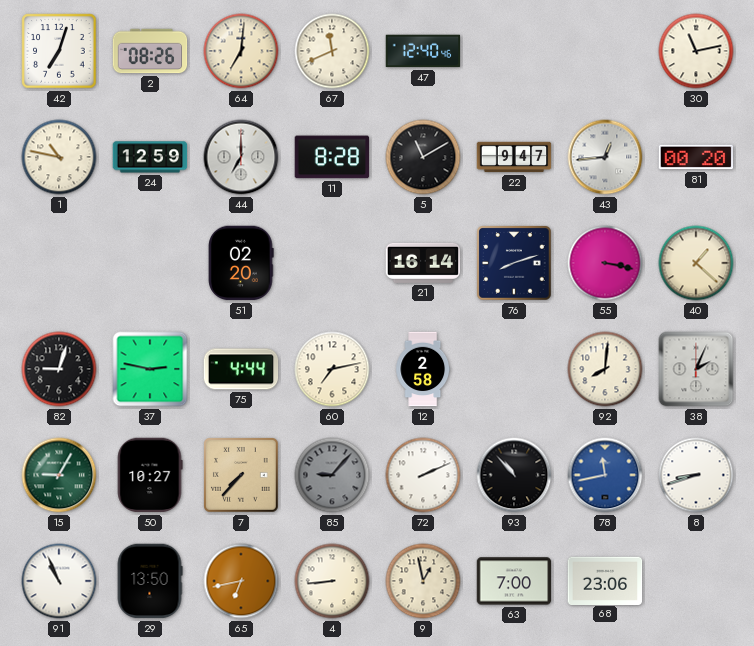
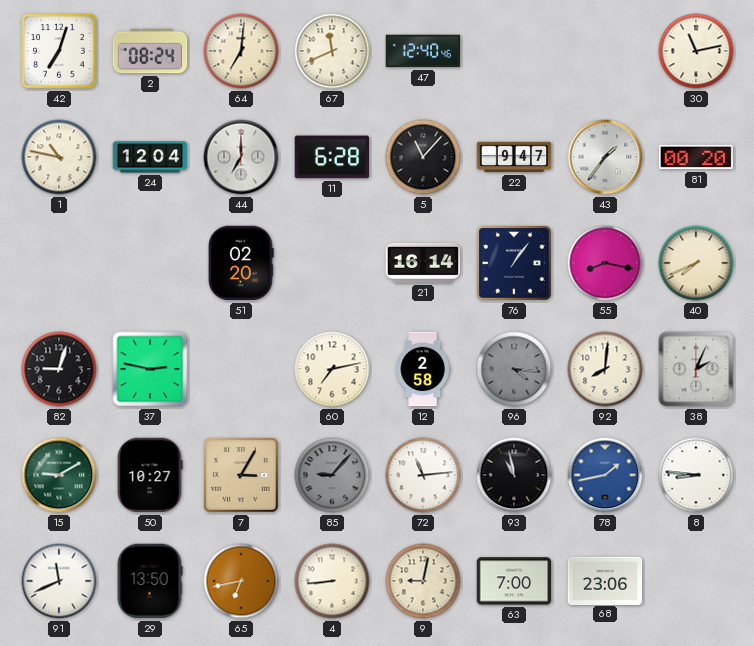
2: 08:26 -> 08:24 (150, 51)
24: 12:59 -> 12:04 (150, 157)
11: 8:28 -> 6:28 (332, 157)
5: 11:10 -> 11:07 (423, 157)
43: 12:44 -> 1:36 (605, 157)
76: 8:12 -> 1:06 (515, 264)
55: 3:17 -> 8:17 (605, 263)
40: 1:22 -> 7:41 (696, 263)
75: 4:44 -> none (241, 369)
96: none -> 4:16 (514, 369)
15: 9:05 -> 9:10 (59, 475)
7: 7:37 -> 3:05 (242, 476)
72: 2:11 -> 11:14 (423, 475)
93: 10:53 -> 10:58 (514, 475)
78: 11:43 -> 1:43 (605, 475)
8: 8:42 -> 8:46 (696, 475)
91: 10:56 -> 11:41 (59, 581)
9: 12:58 -> 9:02 (423, 581)
